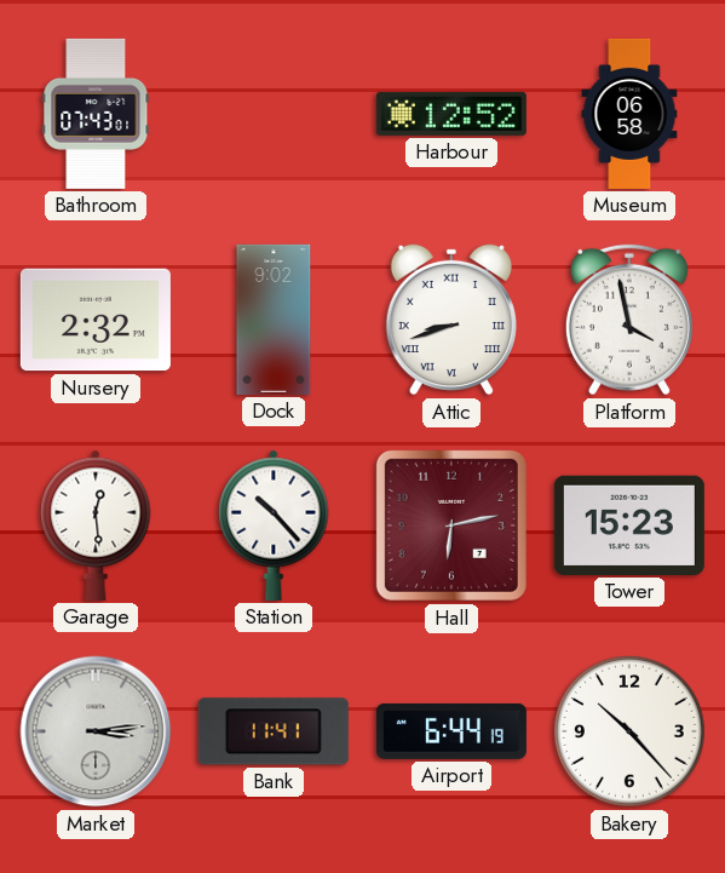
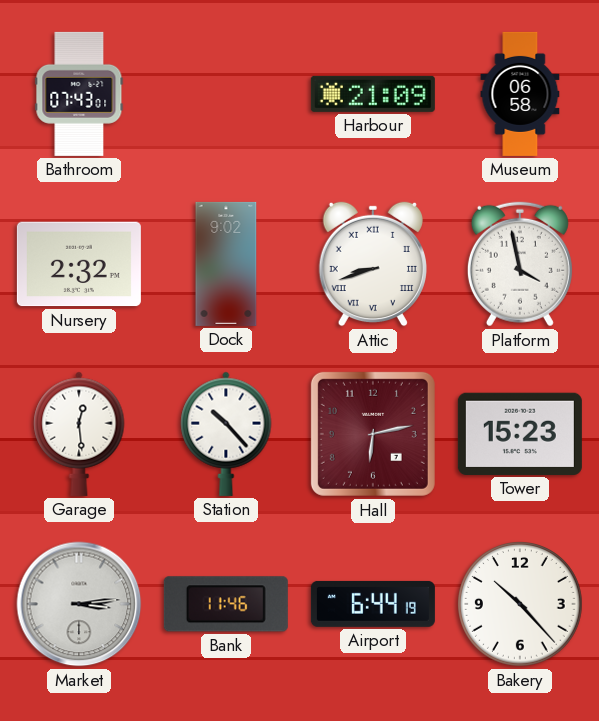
Harbour: 12:52 -> 21:09 (373, 94)
Bank: 11:41 -> 11:46 (226, 604)
